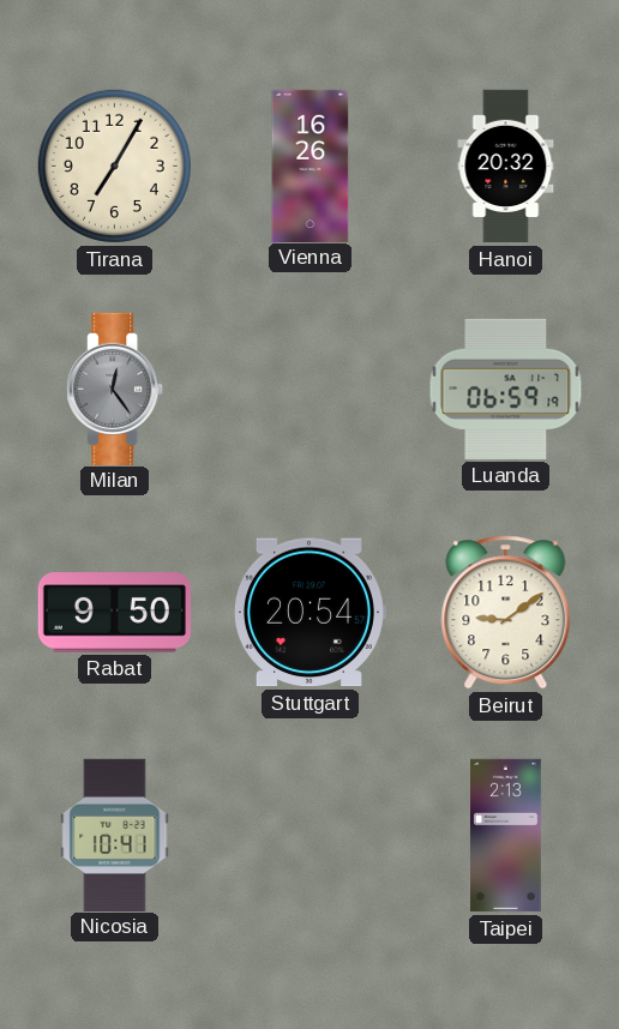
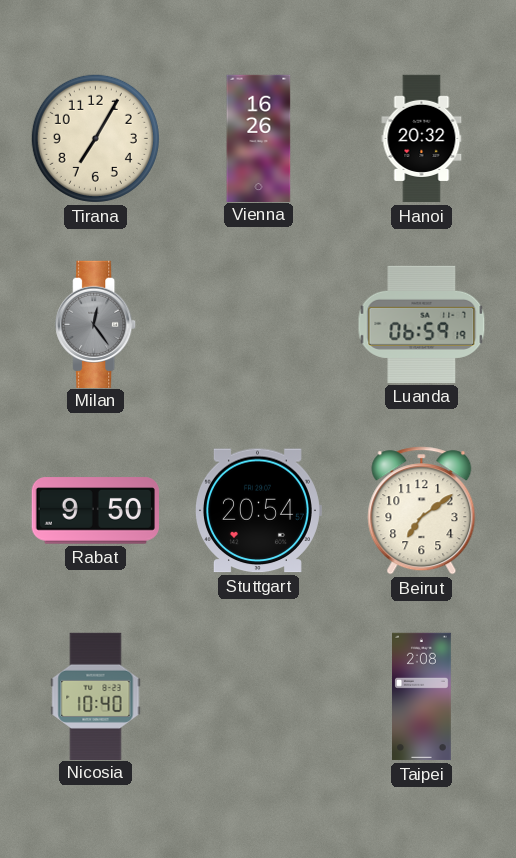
Beirut: 9:09 -> 7:09 (422, 511)
Nicosia: 10:41 -> 10:40 (96, 696)
Taipei: 2:13 -> 2:08 (422, 697)
